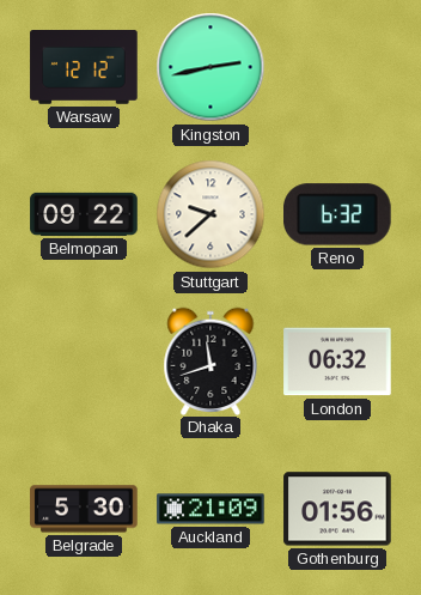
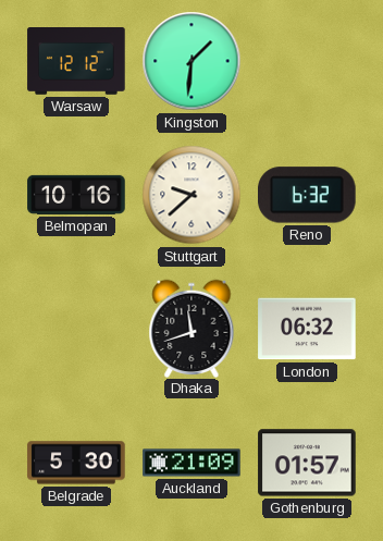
Kingston: 2:43 -> 1:31 (191, 61)
Belmopan: 09:22 -> 10:16 (76, 195)
Gothenburg: 01:56 -> 01:57 (307, 463)
